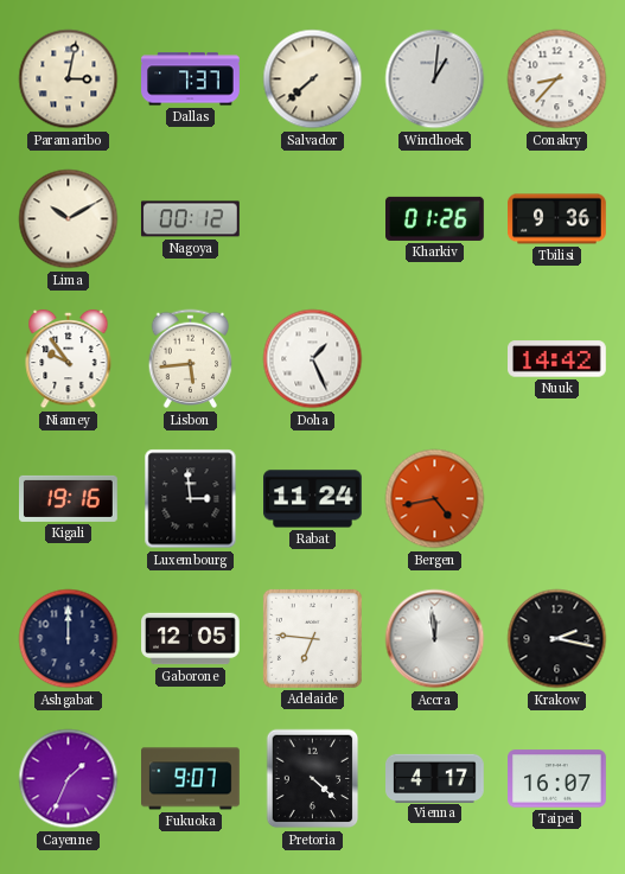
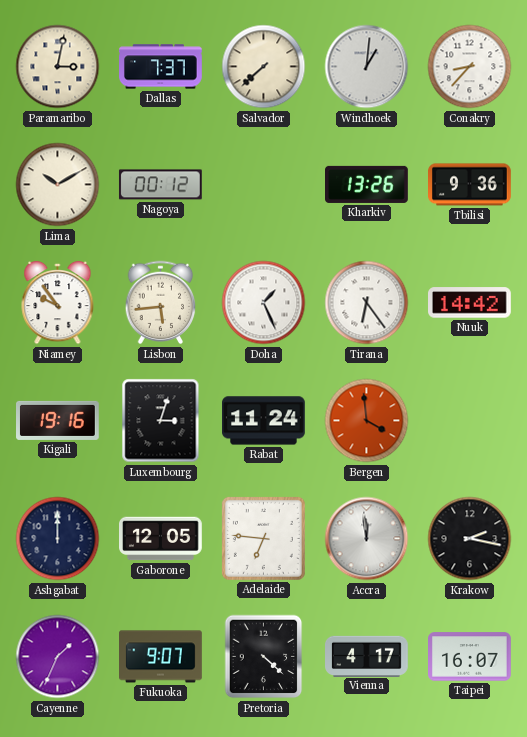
Kharkiv: 01:26 -> 13:26 (367, 184)
Tirana: none -> 6:24 (367, 303)
Luxembourg: 2:59 -> 3:03 (161, 421)
Bergen: 4:43 -> 3:59 (367, 421)
